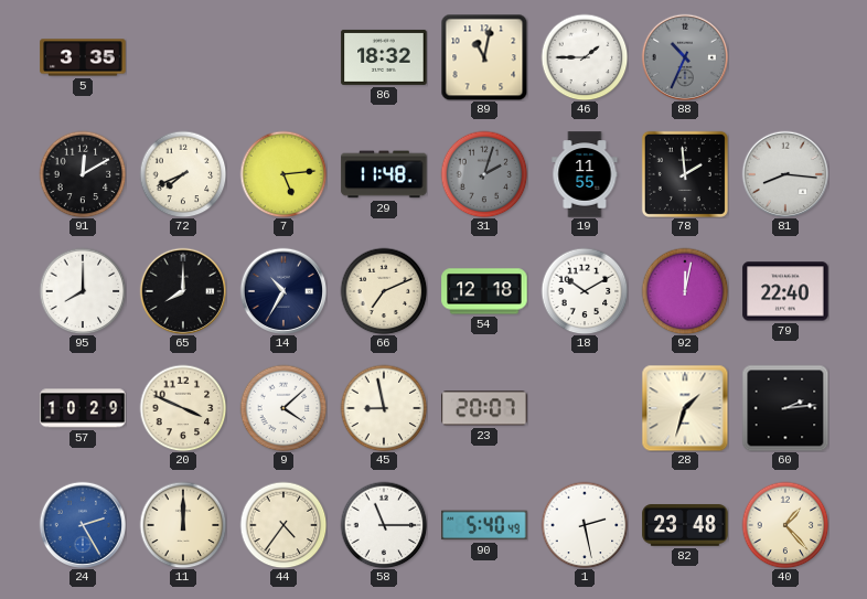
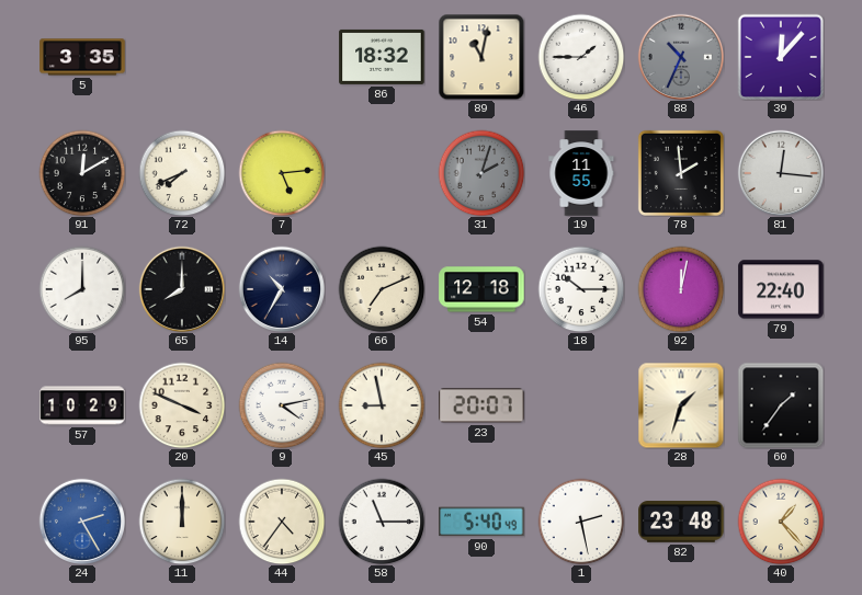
39: none -> 12:07 (780, 56)
29: 11:48 -> none (384, 174)
81: 8:16 -> 12:16 (780, 172)
18: 10:10 -> 10:15 (581, 289)
9: 4:08 -> 4:13 (282, 405)
60: 2:14 -> 1:36 (781, 405)
